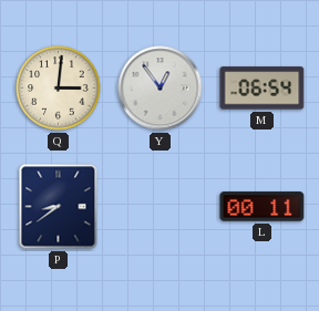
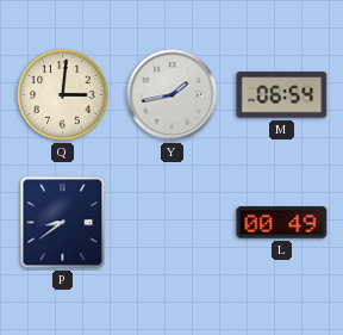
Y: 12:54 -> 1:43 (173, 95)
L: 00:11 -> 00:49 (282, 223)
